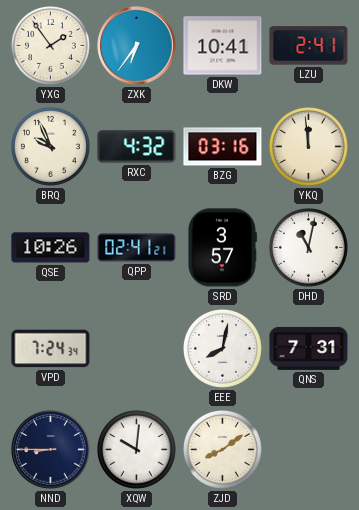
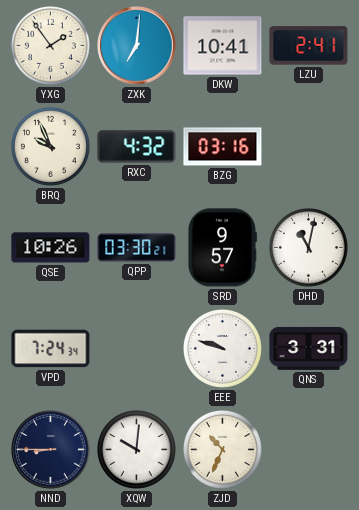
ZXK: 6:36 -> 7:01 (137, 46)
YKQ: 11:59 -> none (308, 146)
QPP: 02:41 -> 03:30 (137, 248)
SRD: 3:57 -> 9:57 (222, 248)
EEE: 8:02 -> 9:48 (222, 348)
QNS: 7:31 -> 3:31 (309, 348)
ZJD: 8:09 -> 10:34 (222, 449)
